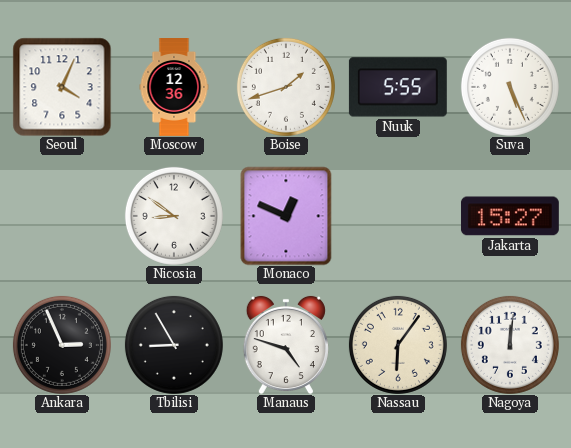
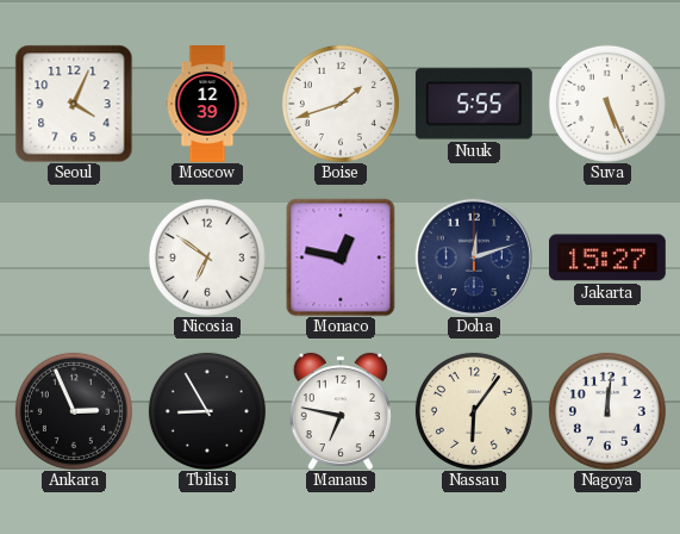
Moscow: 12:36 -> 12:39 (207, 105)
Nicosia: 8:51 -> 6:51 (207, 257)
Monaco: 12:49 -> 12:47 (341, 257)
Doha: none -> 12:12 (474, 257)
Manaus: 4:48 -> 6:47 (341, 411)
